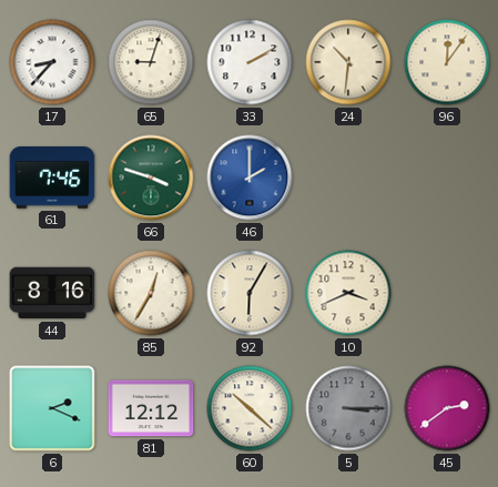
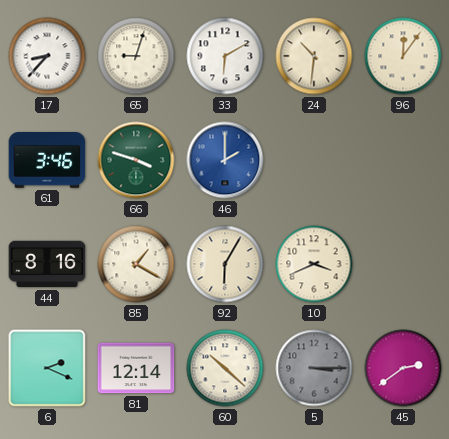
33: 2:10 -> 6:10 (225, 56)
61: 7:46 -> 3:46 (47, 160)
85: 12:35 -> 1:20 (136, 264)
81: 12:12 -> 12:14 (136, 368)
